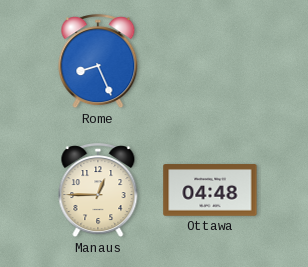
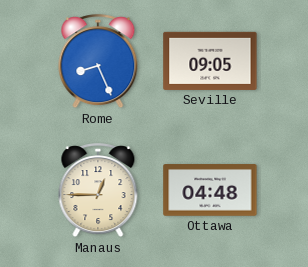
Seville: none -> 09:05 (210, 61)
